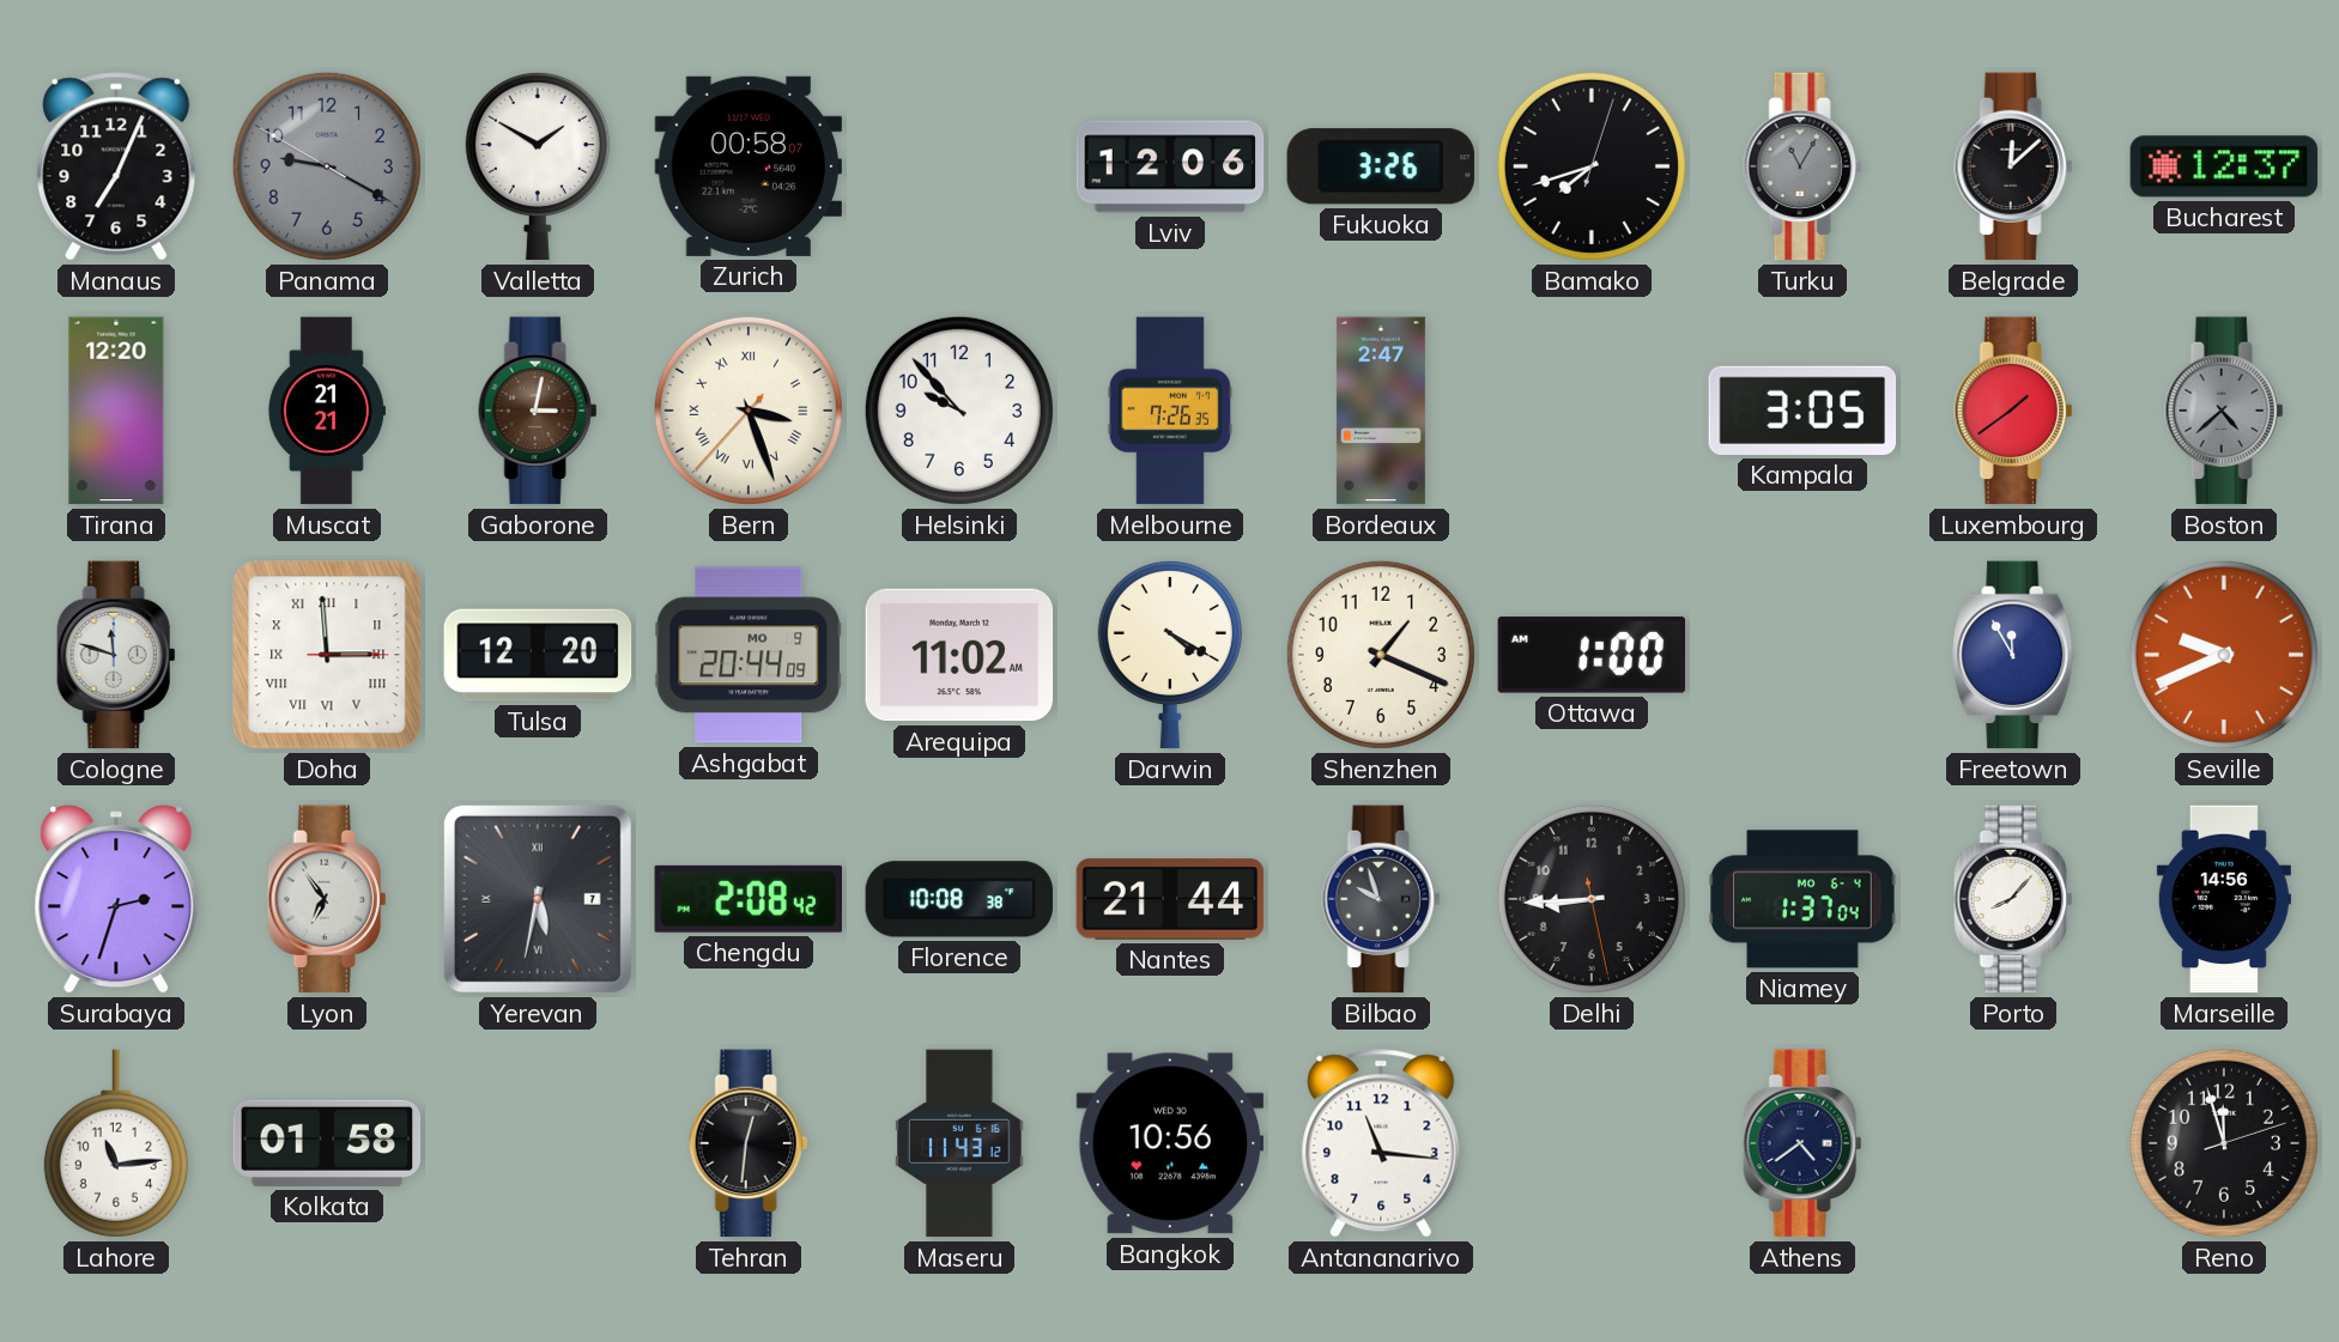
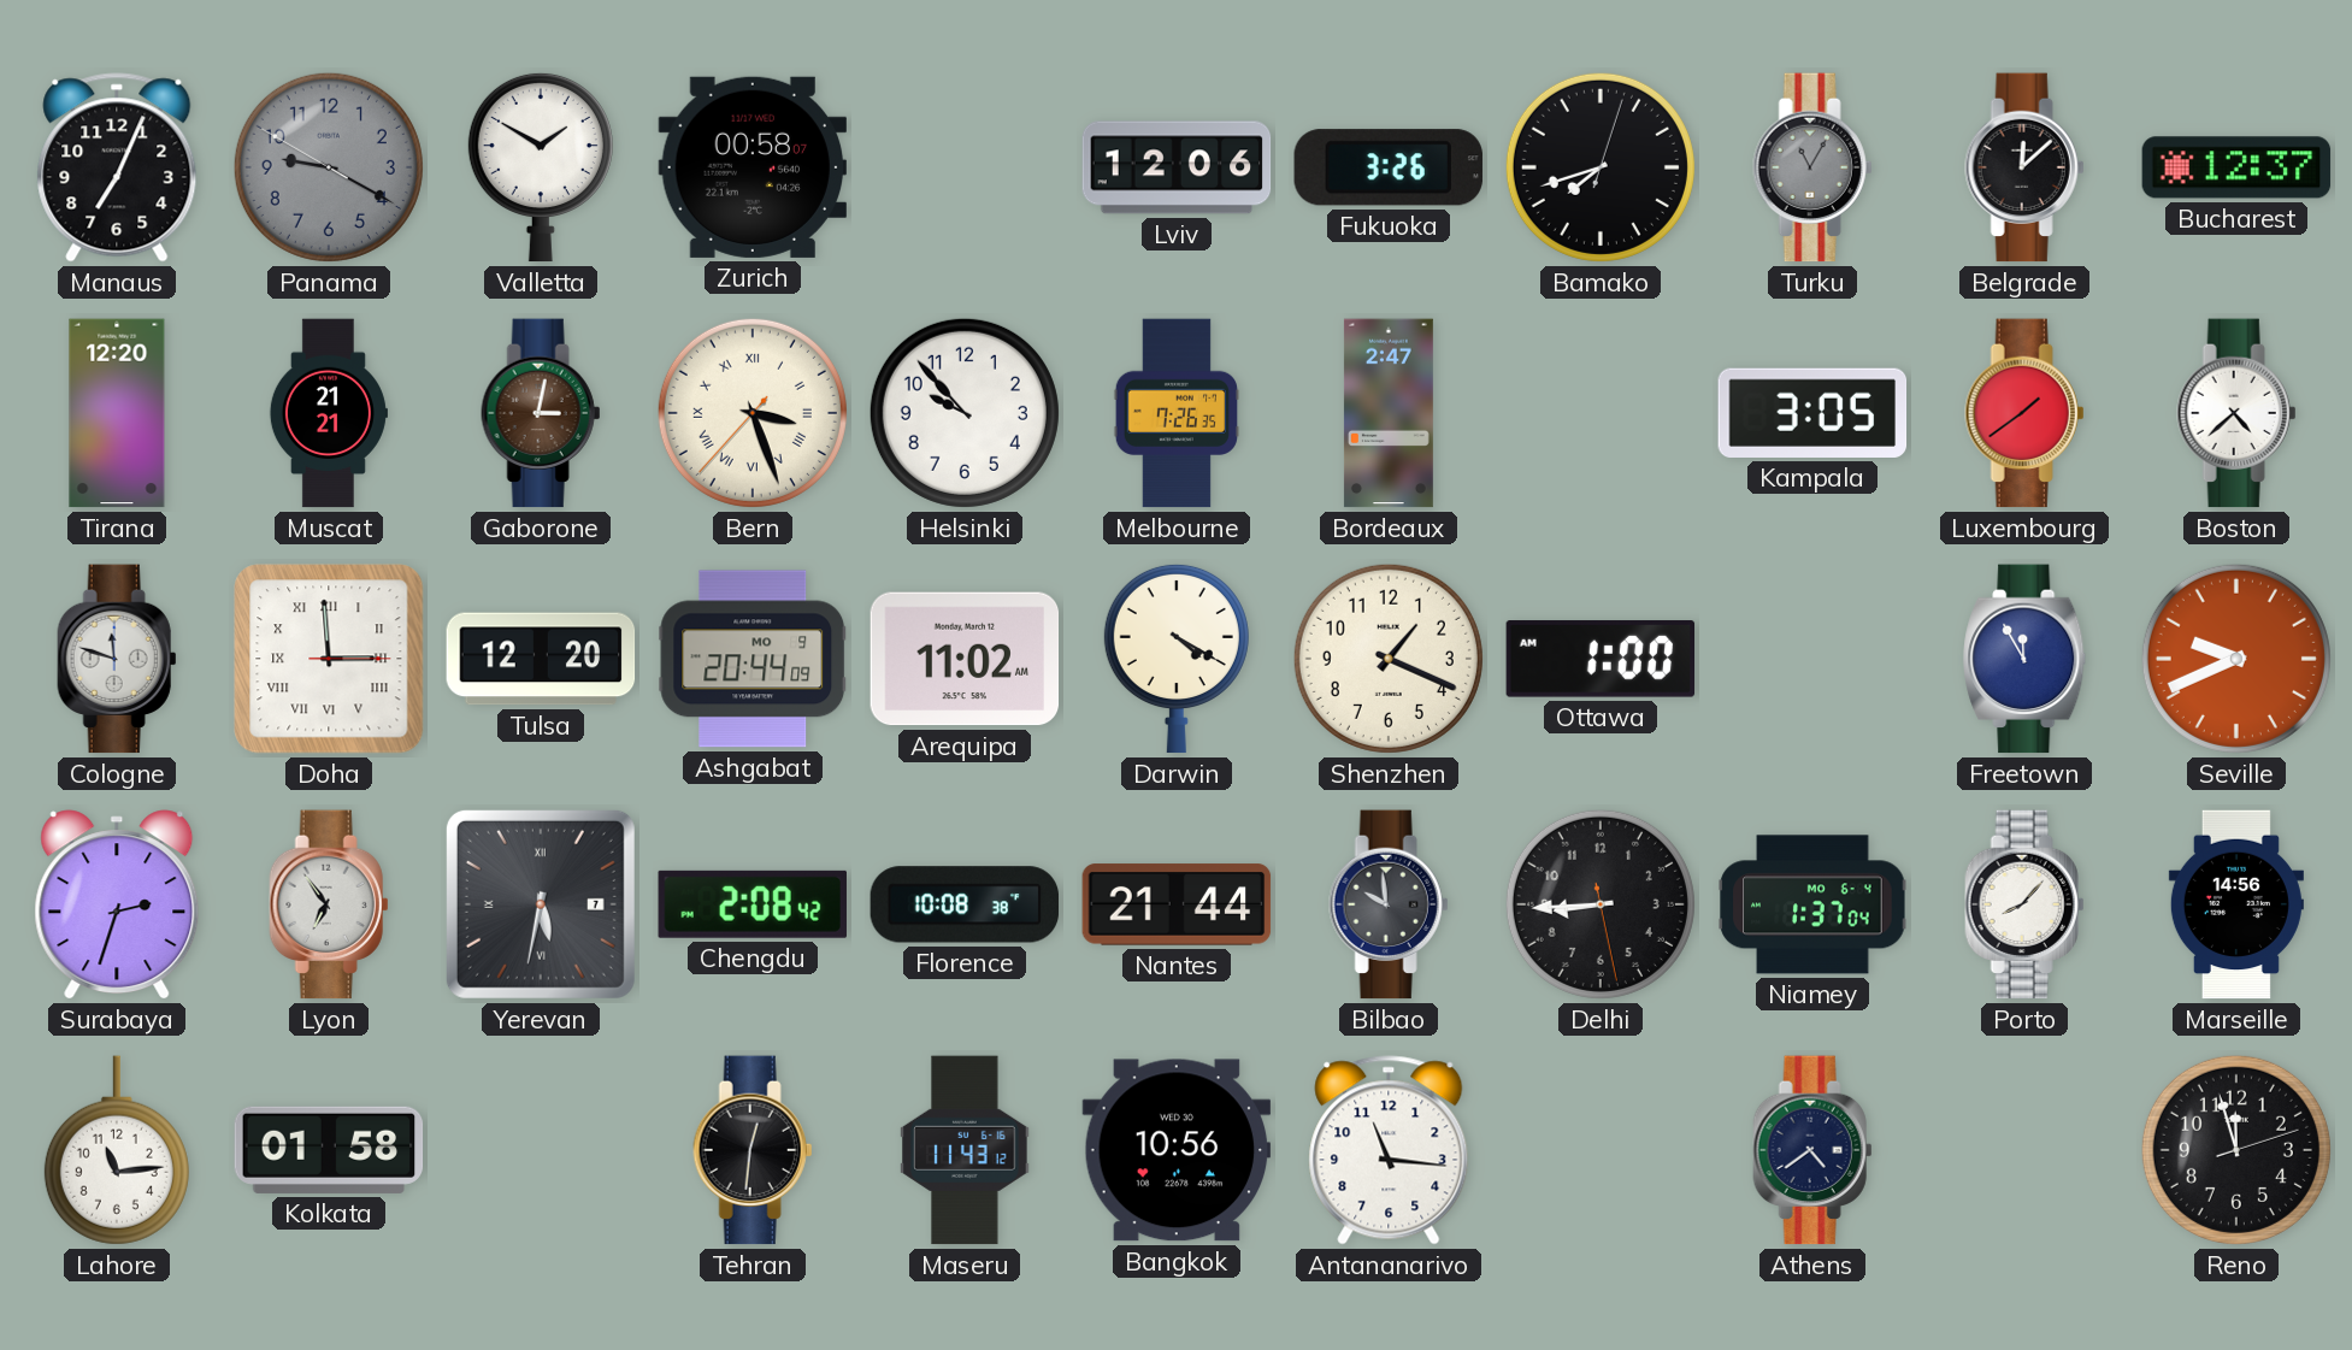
Boston dial: grey -> white (2236, 413)
Bilbao: 9:57 -> 9:59 (1389, 904)
